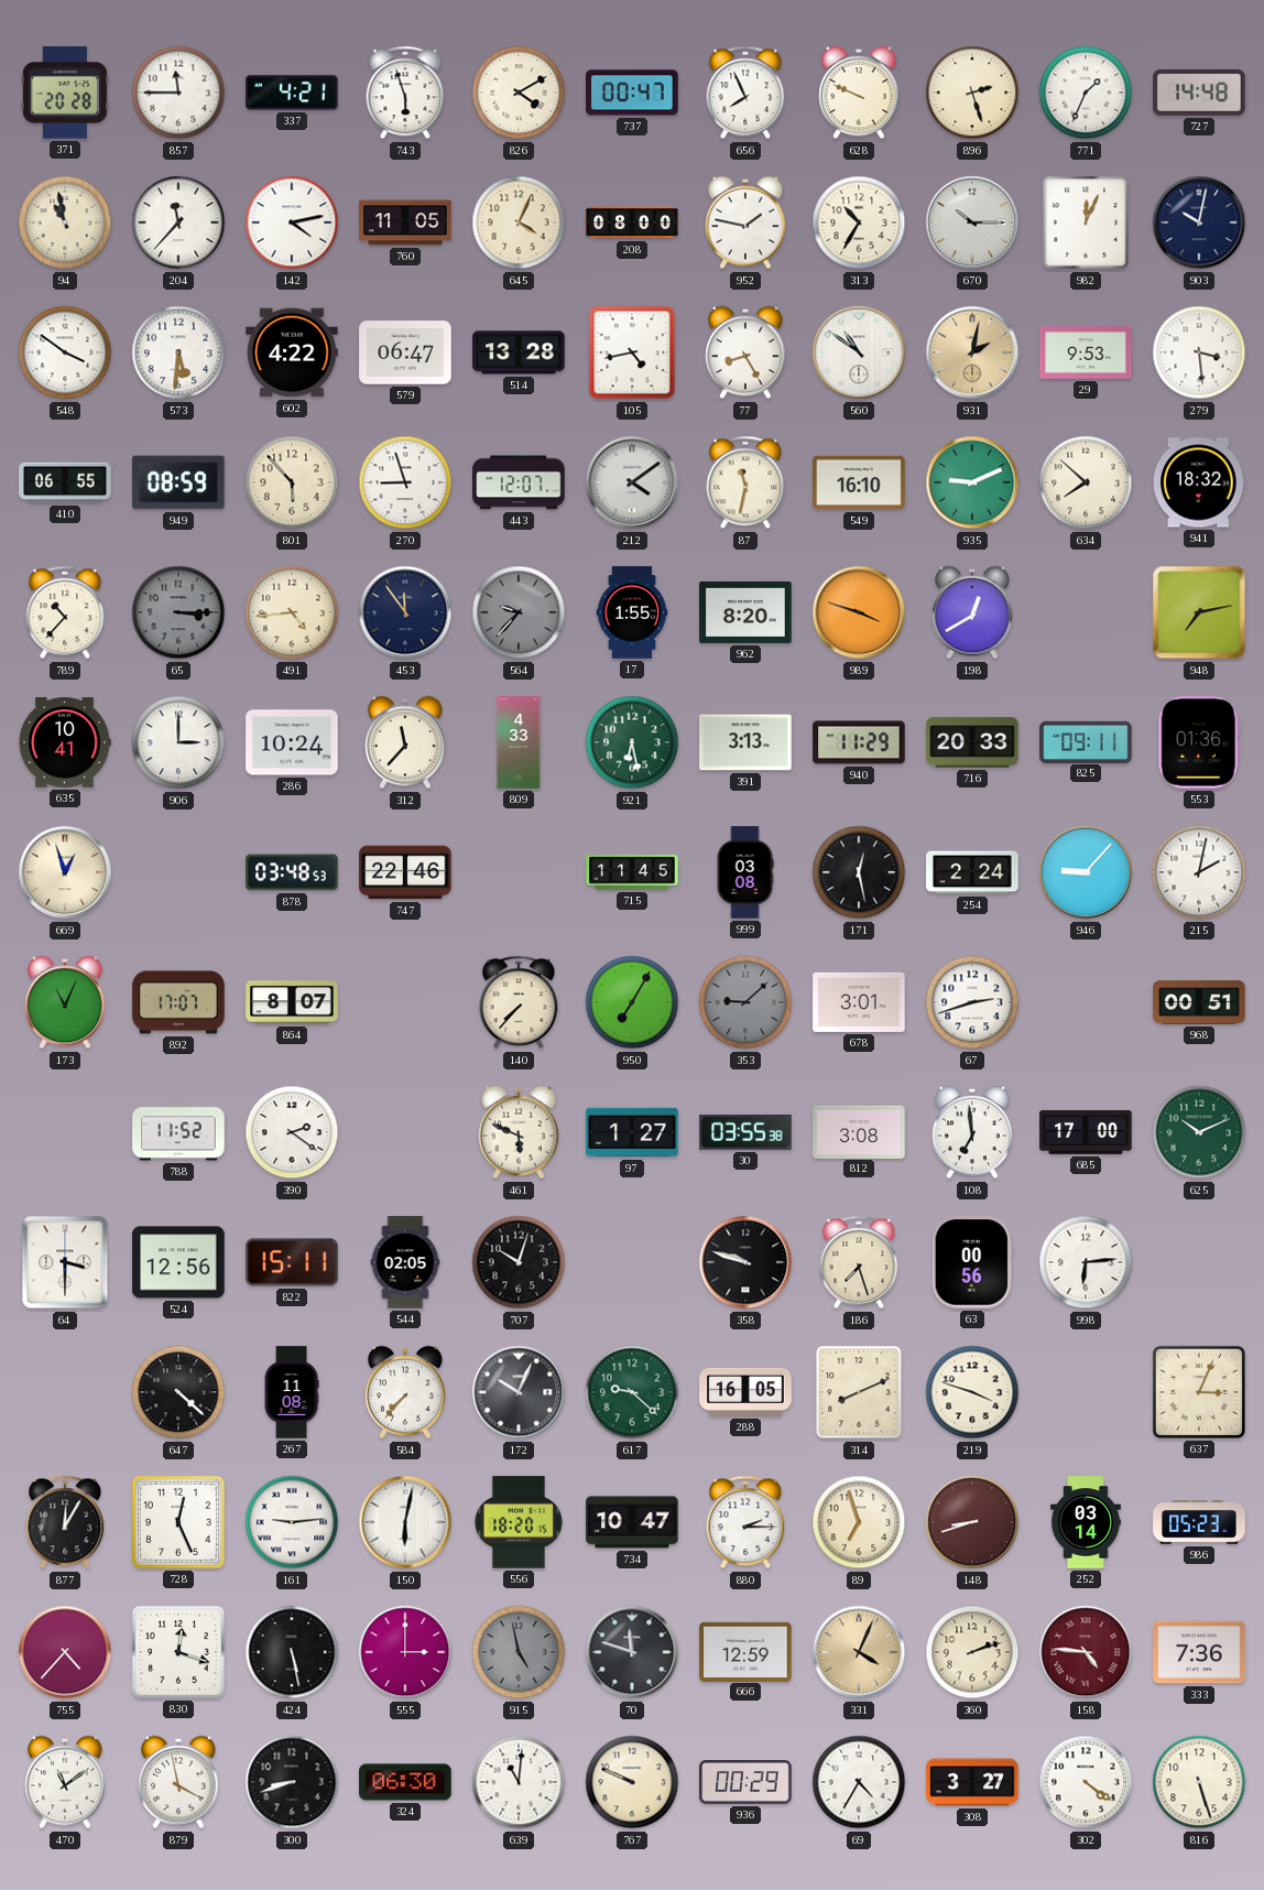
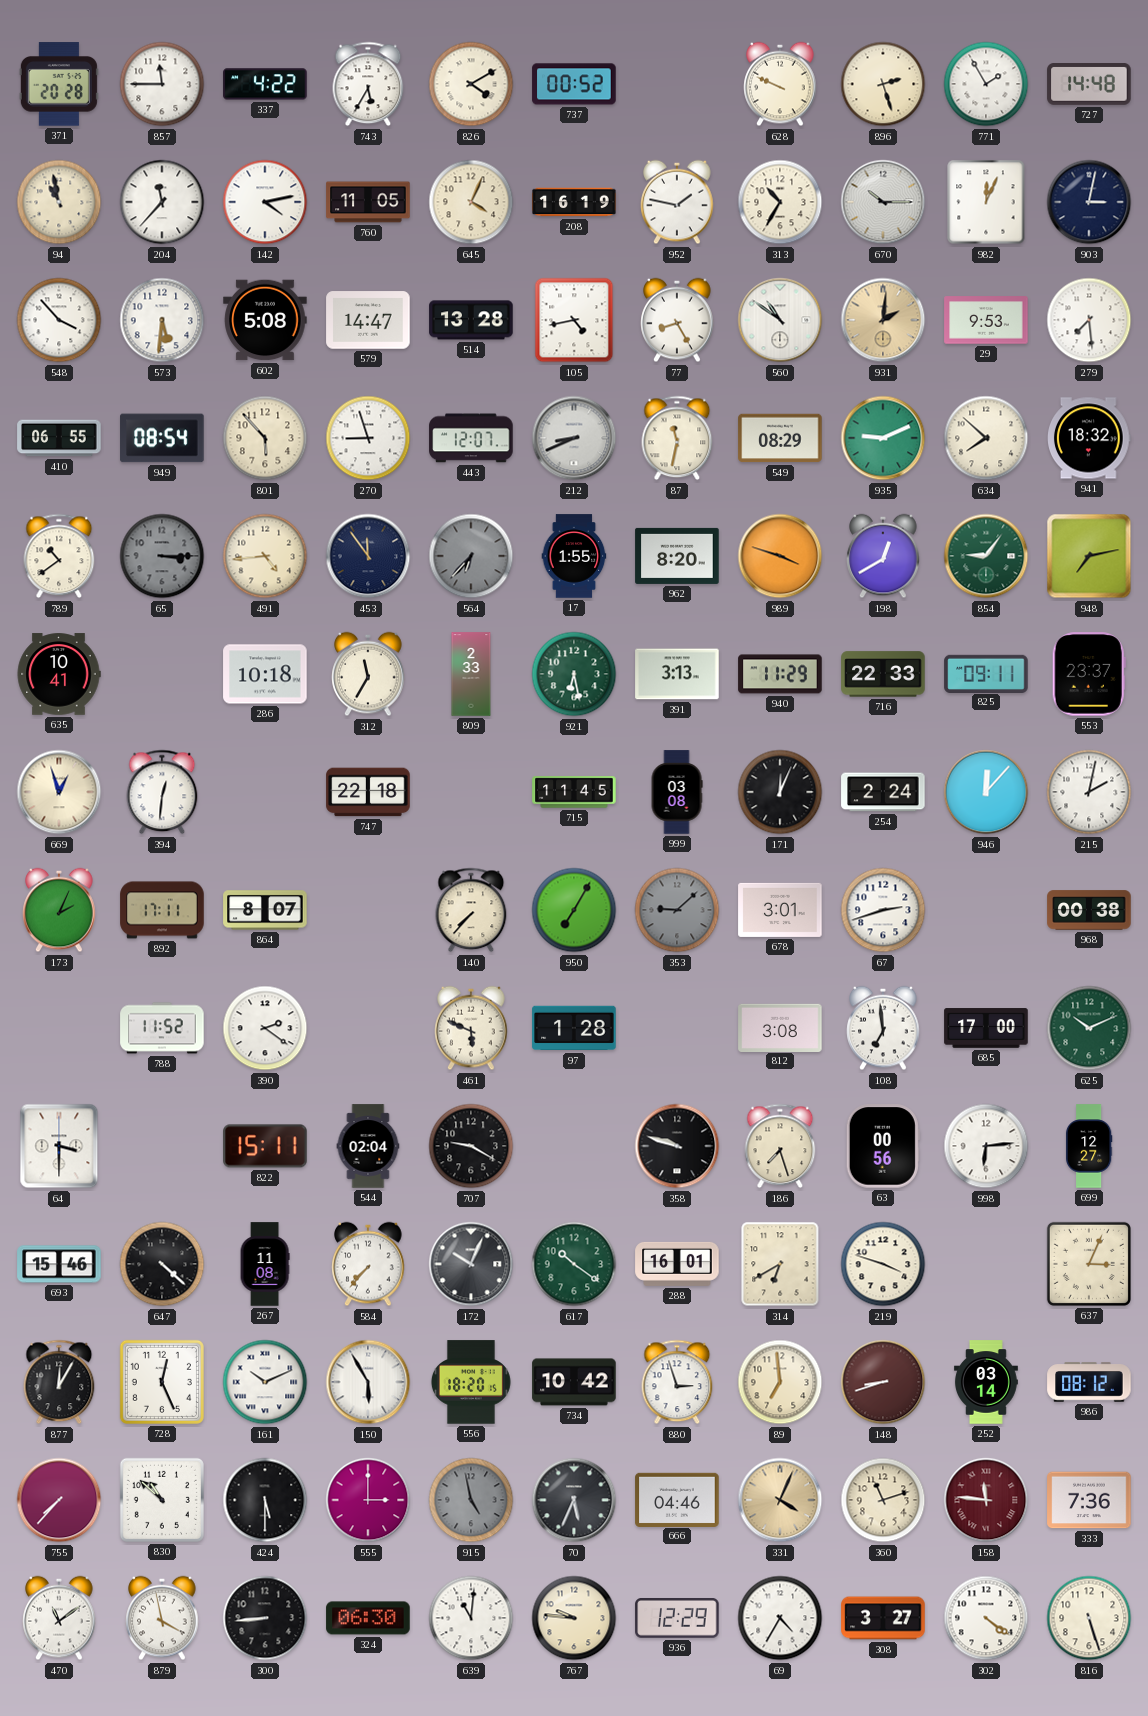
337: 4:21 -> 4:22 (265, 84)
743: 5:57 -> 5:35 (368, 84)
737: 00:47 -> 00:52 (574, 84)
656: 7:56 -> none (745, 93)
771: 1:34 -> 1:55 (986, 84)
208: 08:00 -> 16:19 (574, 202)
903: 10:02 -> 3:02 (1089, 202)
548: 3:51 -> 3:53 (59, 320)
602: 4:22 -> 5:08 (265, 320)
579: 06:47 -> 14:47 (368, 320)
931: 2:02 -> 2:01 (883, 320)
279: 3:29 -> 7:29 (1089, 320)
949: 08:59 -> 08:54 (162, 438)
212: 4:09 -> 8:41 (574, 438)
549: 16:10 -> 08:29 (780, 438)
789: 10:37 -> 10:39 (59, 556)
564: 9:37 -> 6:37 (471, 556)
854: none -> 9:06 (986, 556)
906: 3:00 -> none (178, 742)
286: 10:24 -> 10:18 (265, 674)
312: 11:37 -> 11:35 (368, 674)
809: 4:33 -> 2:33 (471, 674)
716: 20:33 -> 22:33 (883, 674)
553: 01:36 -> 23:37 (1089, 674)
394: none -> 12:31 (162, 792)
878: 03:48 -> none (292, 872)
747: 22:46 -> 22:18 (368, 792)
171: 12:28 -> 12:04 (780, 792)
946: 9:07 -> 12:07 (986, 792)
173: 11:04 -> 2:04 (59, 910)
892: 17:07 -> 17:11 (162, 910)
968: 00:51 -> 00:38 (1089, 910)
97: 1:27 -> 1:28 (574, 1028)
30: 03:55 -> none (745, 1132)
524: 12:56 -> none (178, 1262)
544: 02:05 -> 02:04 (368, 1146)
707: 10:03 -> 9:20 (471, 1146)
699: none -> 12:27 (1089, 1146)
693: none -> 15:46 (59, 1264)
617: 9:22 -> 10:21 (574, 1264)
288: 16:05 -> 16:01 (677, 1264)
314: 8:11 -> 6:40 (780, 1264)
161: 9:14 -> 10:11 (265, 1382)
150: 6:02 -> 5:55 (368, 1382)
734: 10:47 -> 10:42 (574, 1382)
880: 2:15 -> 2:57 (677, 1382)
89: 6:57 -> 6:59 (780, 1382)
986: 05:23 -> 08:12 (1089, 1382)
755: 4:37 -> 7:37 (59, 1500)
830: 12:18 -> 10:52 (162, 1500)
424: 5:28 -> 5:30 (265, 1500)
70: 11:48 -> 5:34 (574, 1500)
666: 12:59 -> 04:46 (677, 1499)
360: 2:12 -> 11:12 (883, 1500)
158: 4:46 -> 11:46 (986, 1500)
300: 8:42 -> 8:44 (265, 1618)
767: 9:49 -> 9:46 (574, 1618)
936: 00:29 -> 12:29 (677, 1619)
